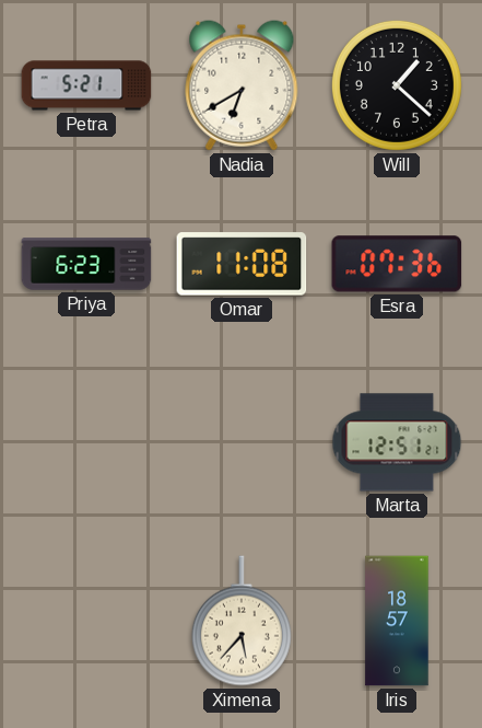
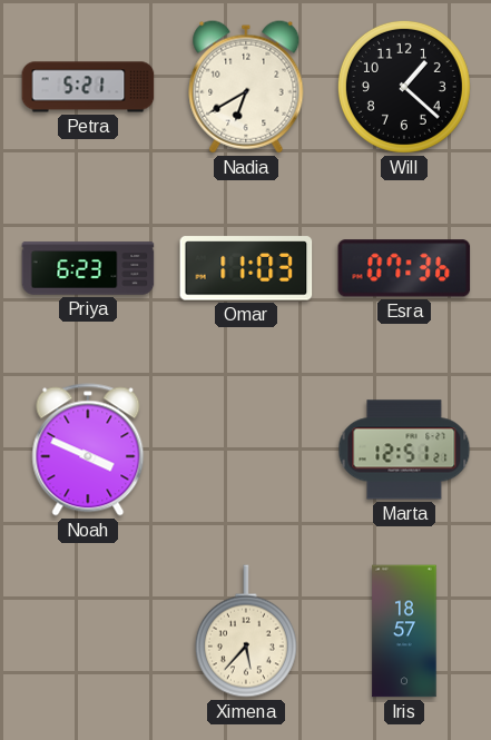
Omar: 11:08 -> 11:03 (246, 268)
Noah: none -> 3:49 (88, 450)
